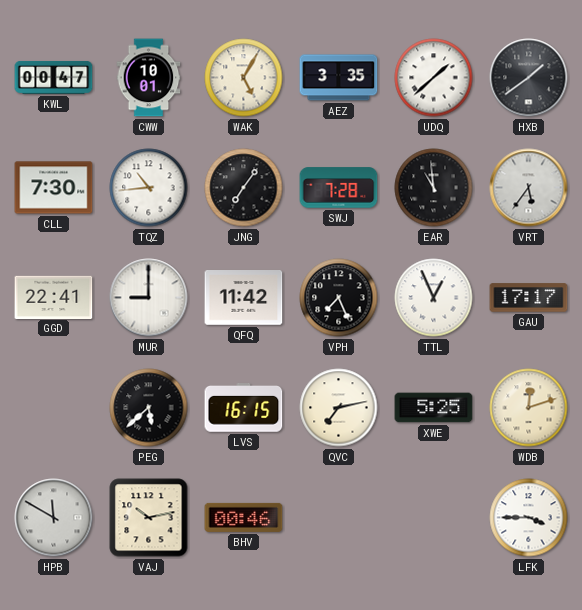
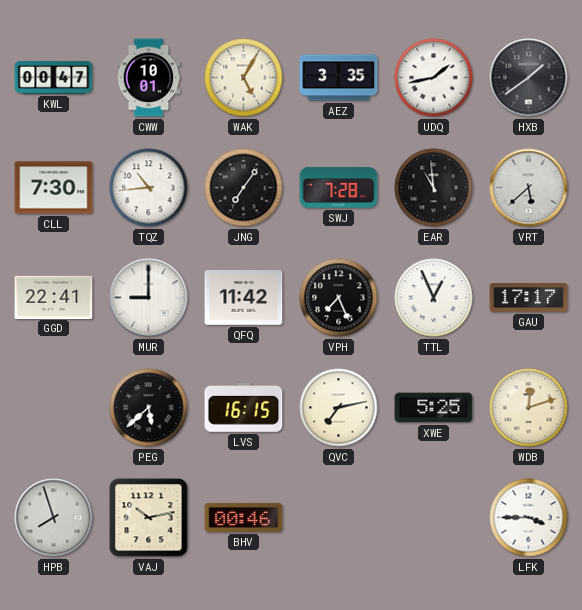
UDQ: 1:38 -> 1:43 (434, 78)
VRT: 5:36 -> 5:38 (529, 188)
HPB: 11:50 -> 7:57 (54, 518)
